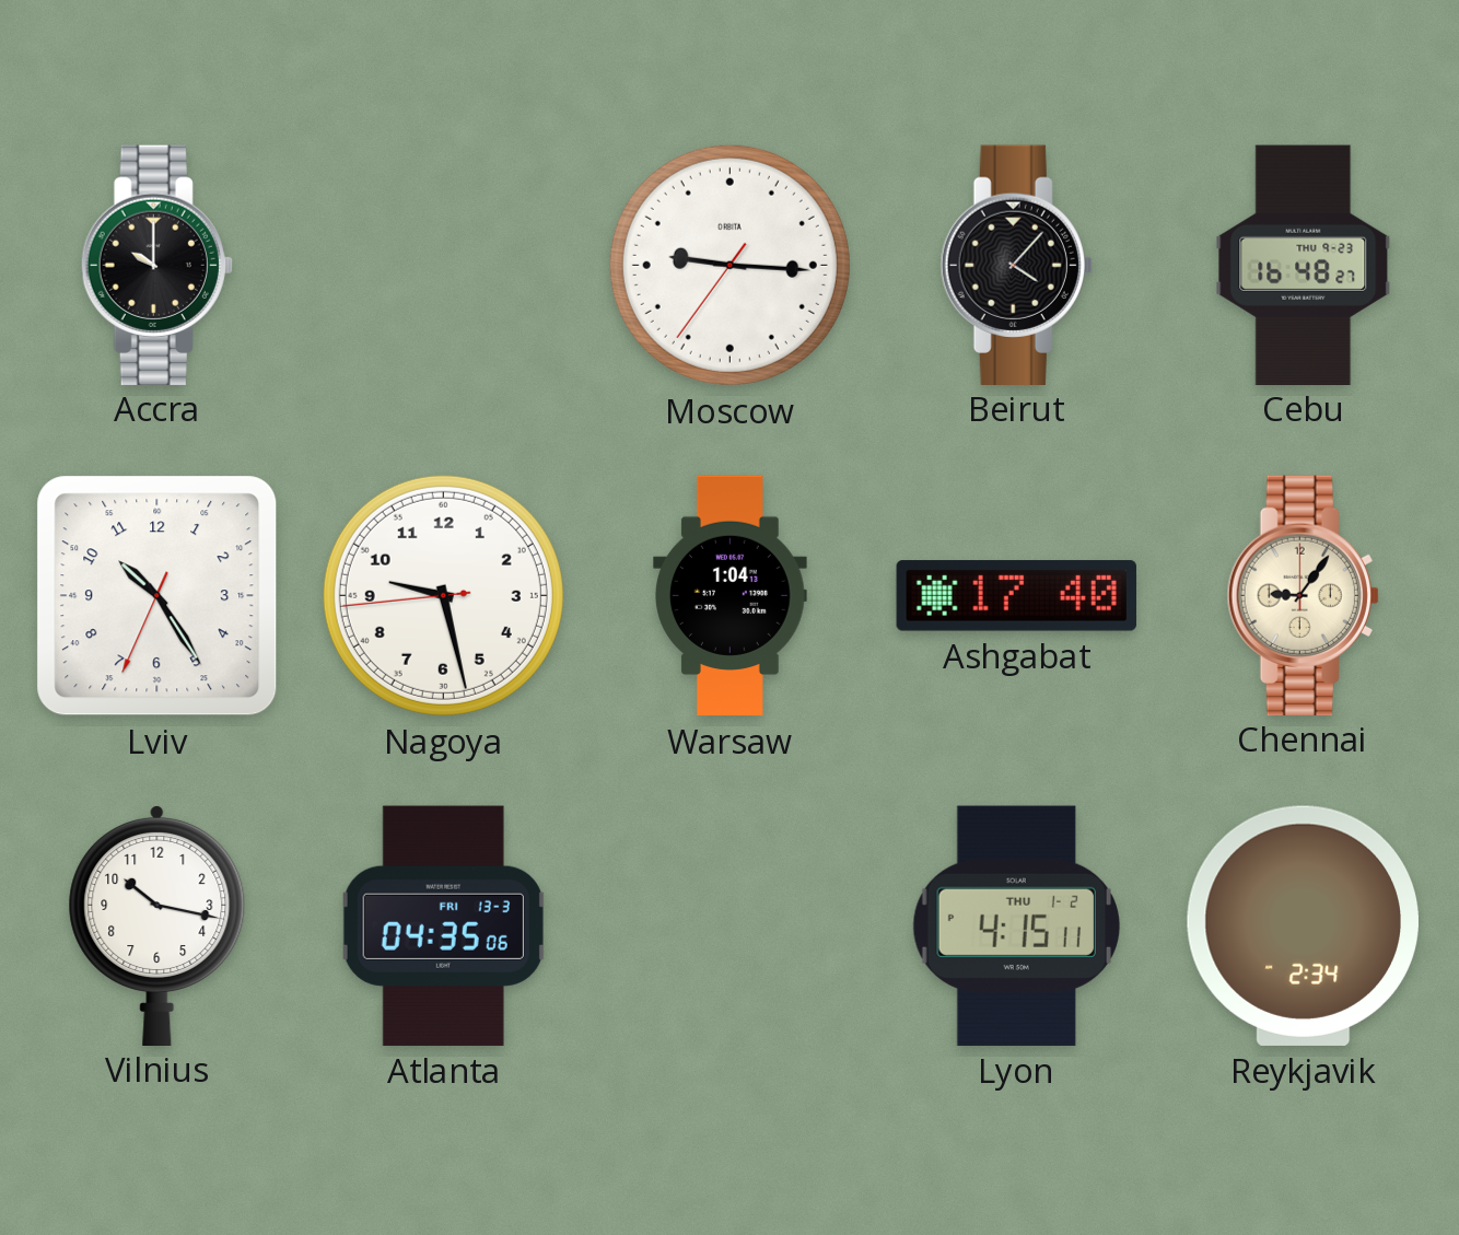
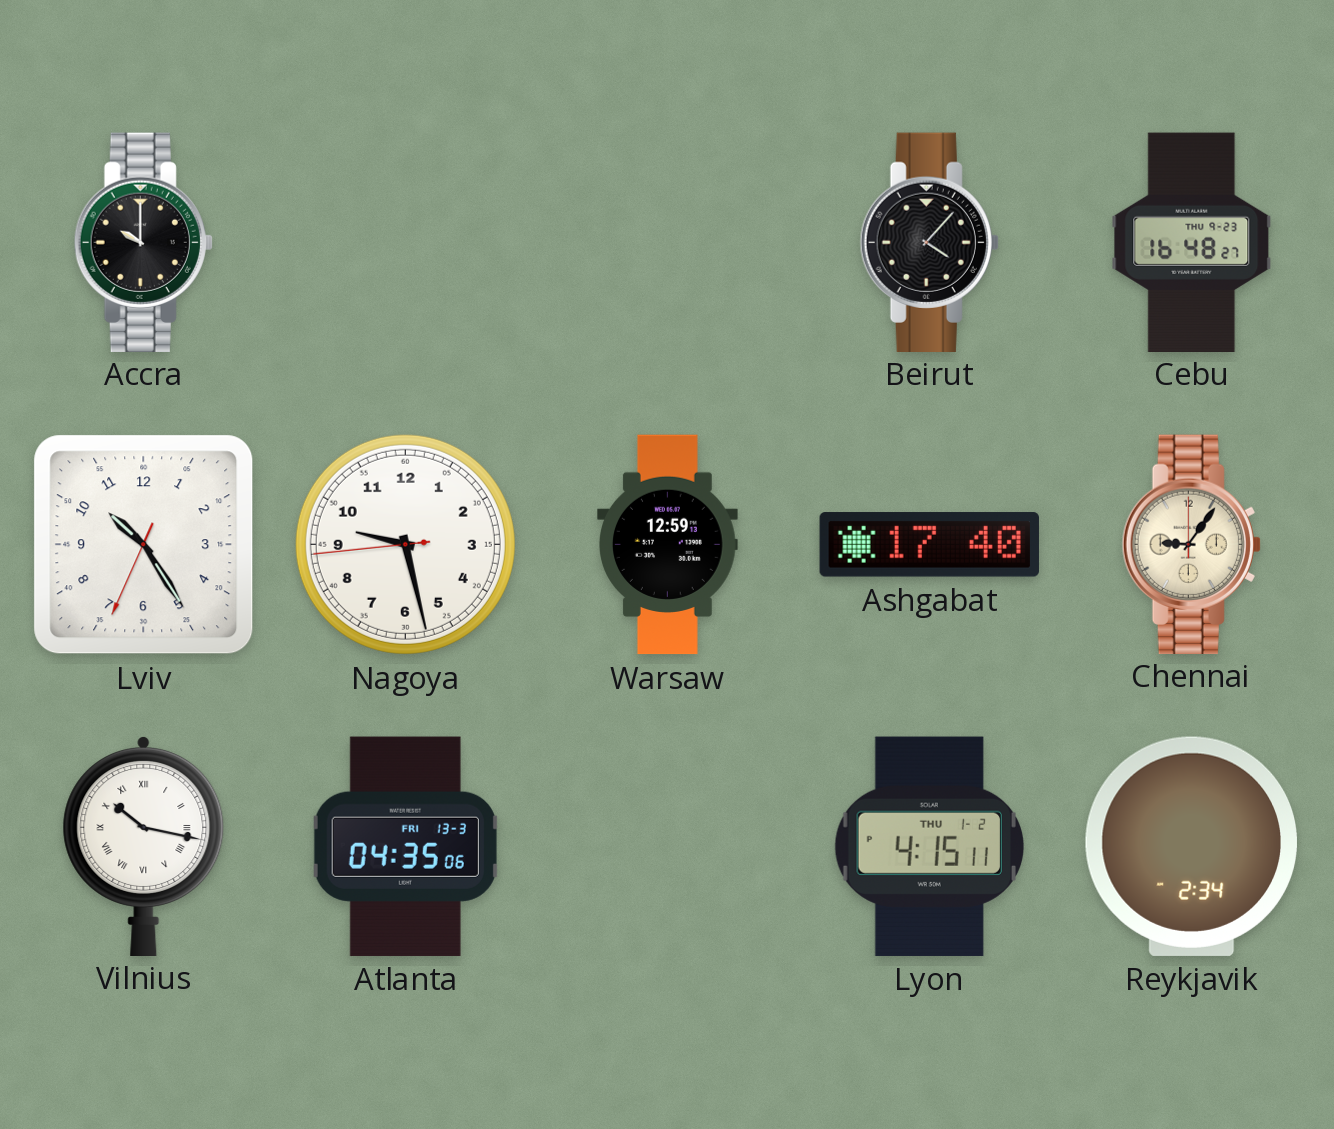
Moscow: 9:15 -> none (729, 265)
Warsaw: 1:04 -> 12:59 (668, 545)
Vilnius numerals: Arabic -> Roman (144, 845)
